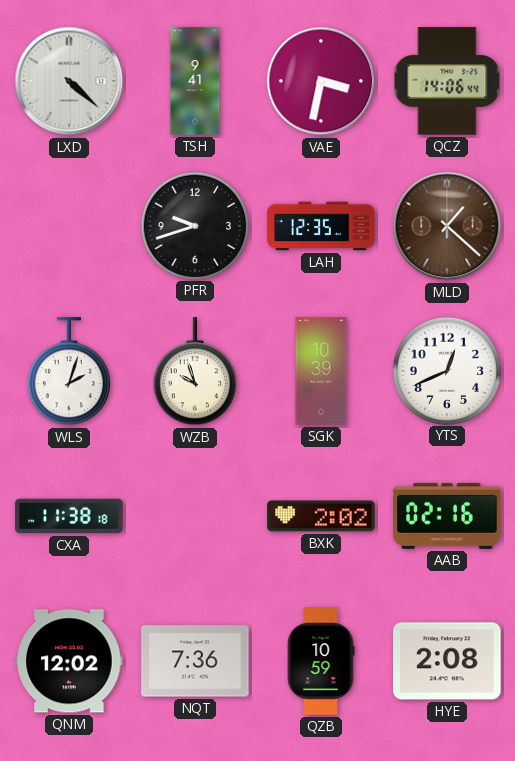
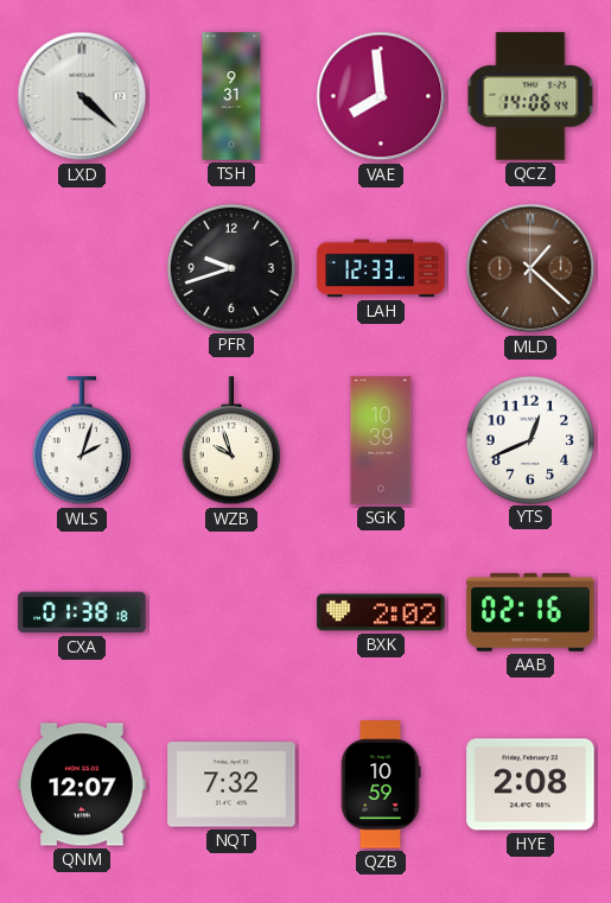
TSH: 9:41 -> 9:31 (231, 96)
VAE: 3:32 -> 7:59 (381, 96)
LAH: 12:35 -> 12:33 (381, 268)
CXA: 11:38 -> 01:38 (82, 612)
QNM: 12:02 -> 12:07 (82, 784)
NQT: 7:36 -> 7:32 (231, 784)
